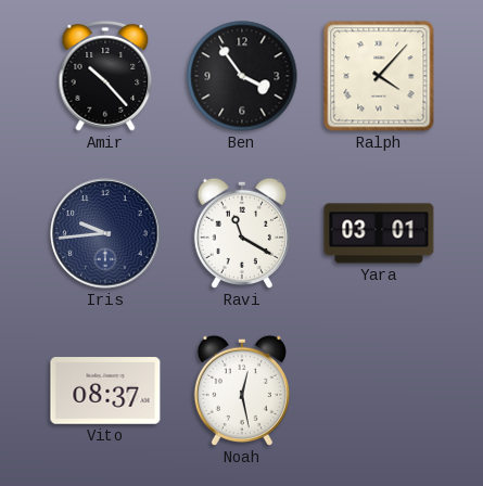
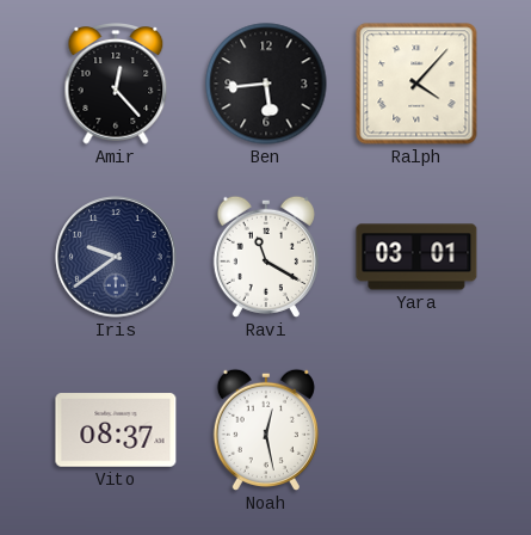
Amir: 10:23 -> 12:23 (116, 85)
Ben: 3:54 -> 5:44 (266, 84)
Iris: 9:44 -> 9:39 (116, 257)
